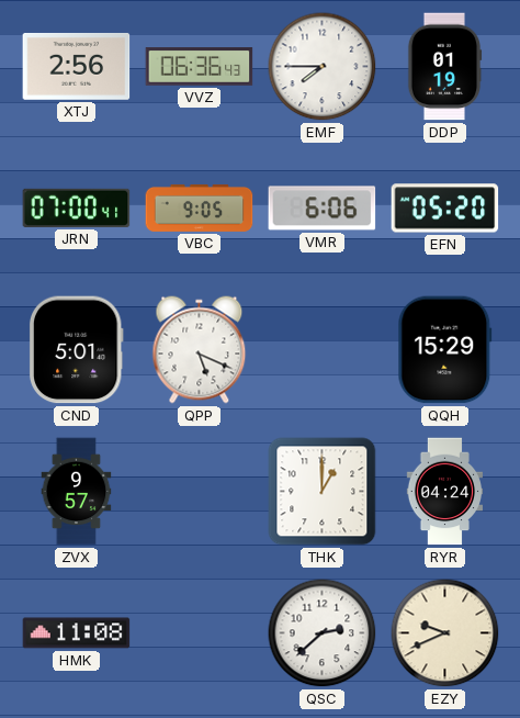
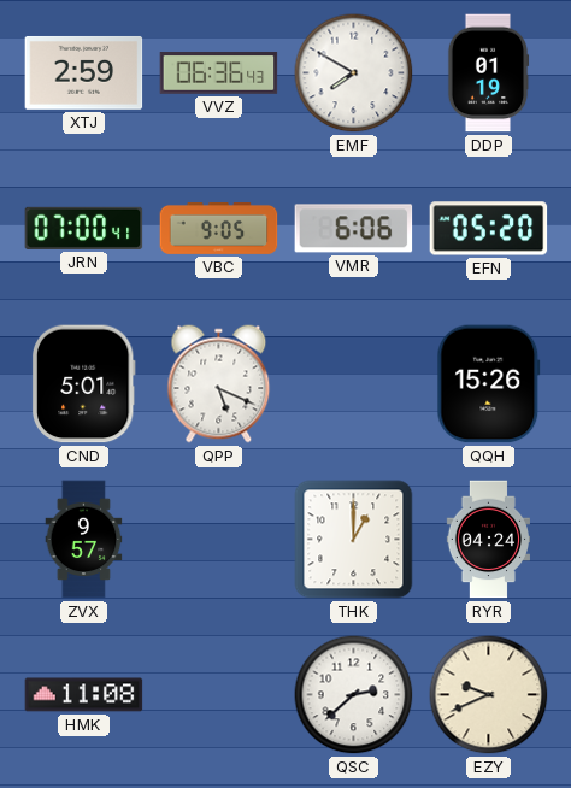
XTJ: 2:56 -> 2:59 (84, 72)
EMF: 7:45 -> 7:50 (354, 73)
QQH: 15:29 -> 15:26 (489, 384)
